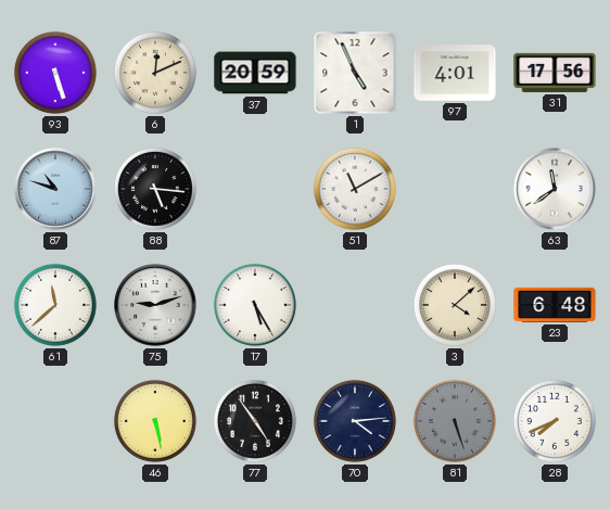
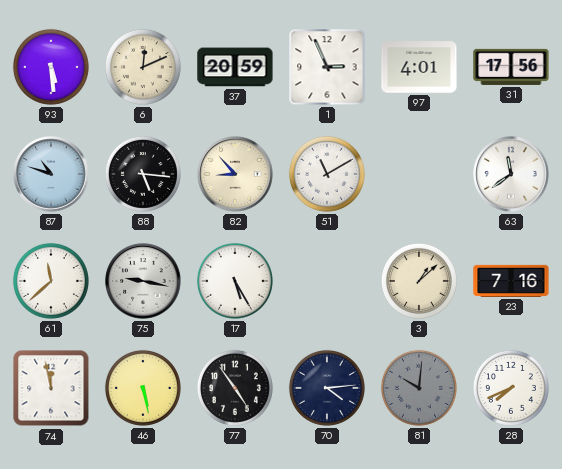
93: 5:27 -> 5:29 (51, 67)
1: 4:56 -> 2:56 (327, 67)
82: none -> 8:53 (235, 174)
75: 9:12 -> 9:17 (143, 281)
3: 4:08 -> 1:08 (419, 281)
23: 6:48 -> 7:16 (511, 281)
74: none -> 11:58 (51, 388)
81: 5:27 -> 10:01 (419, 388)
